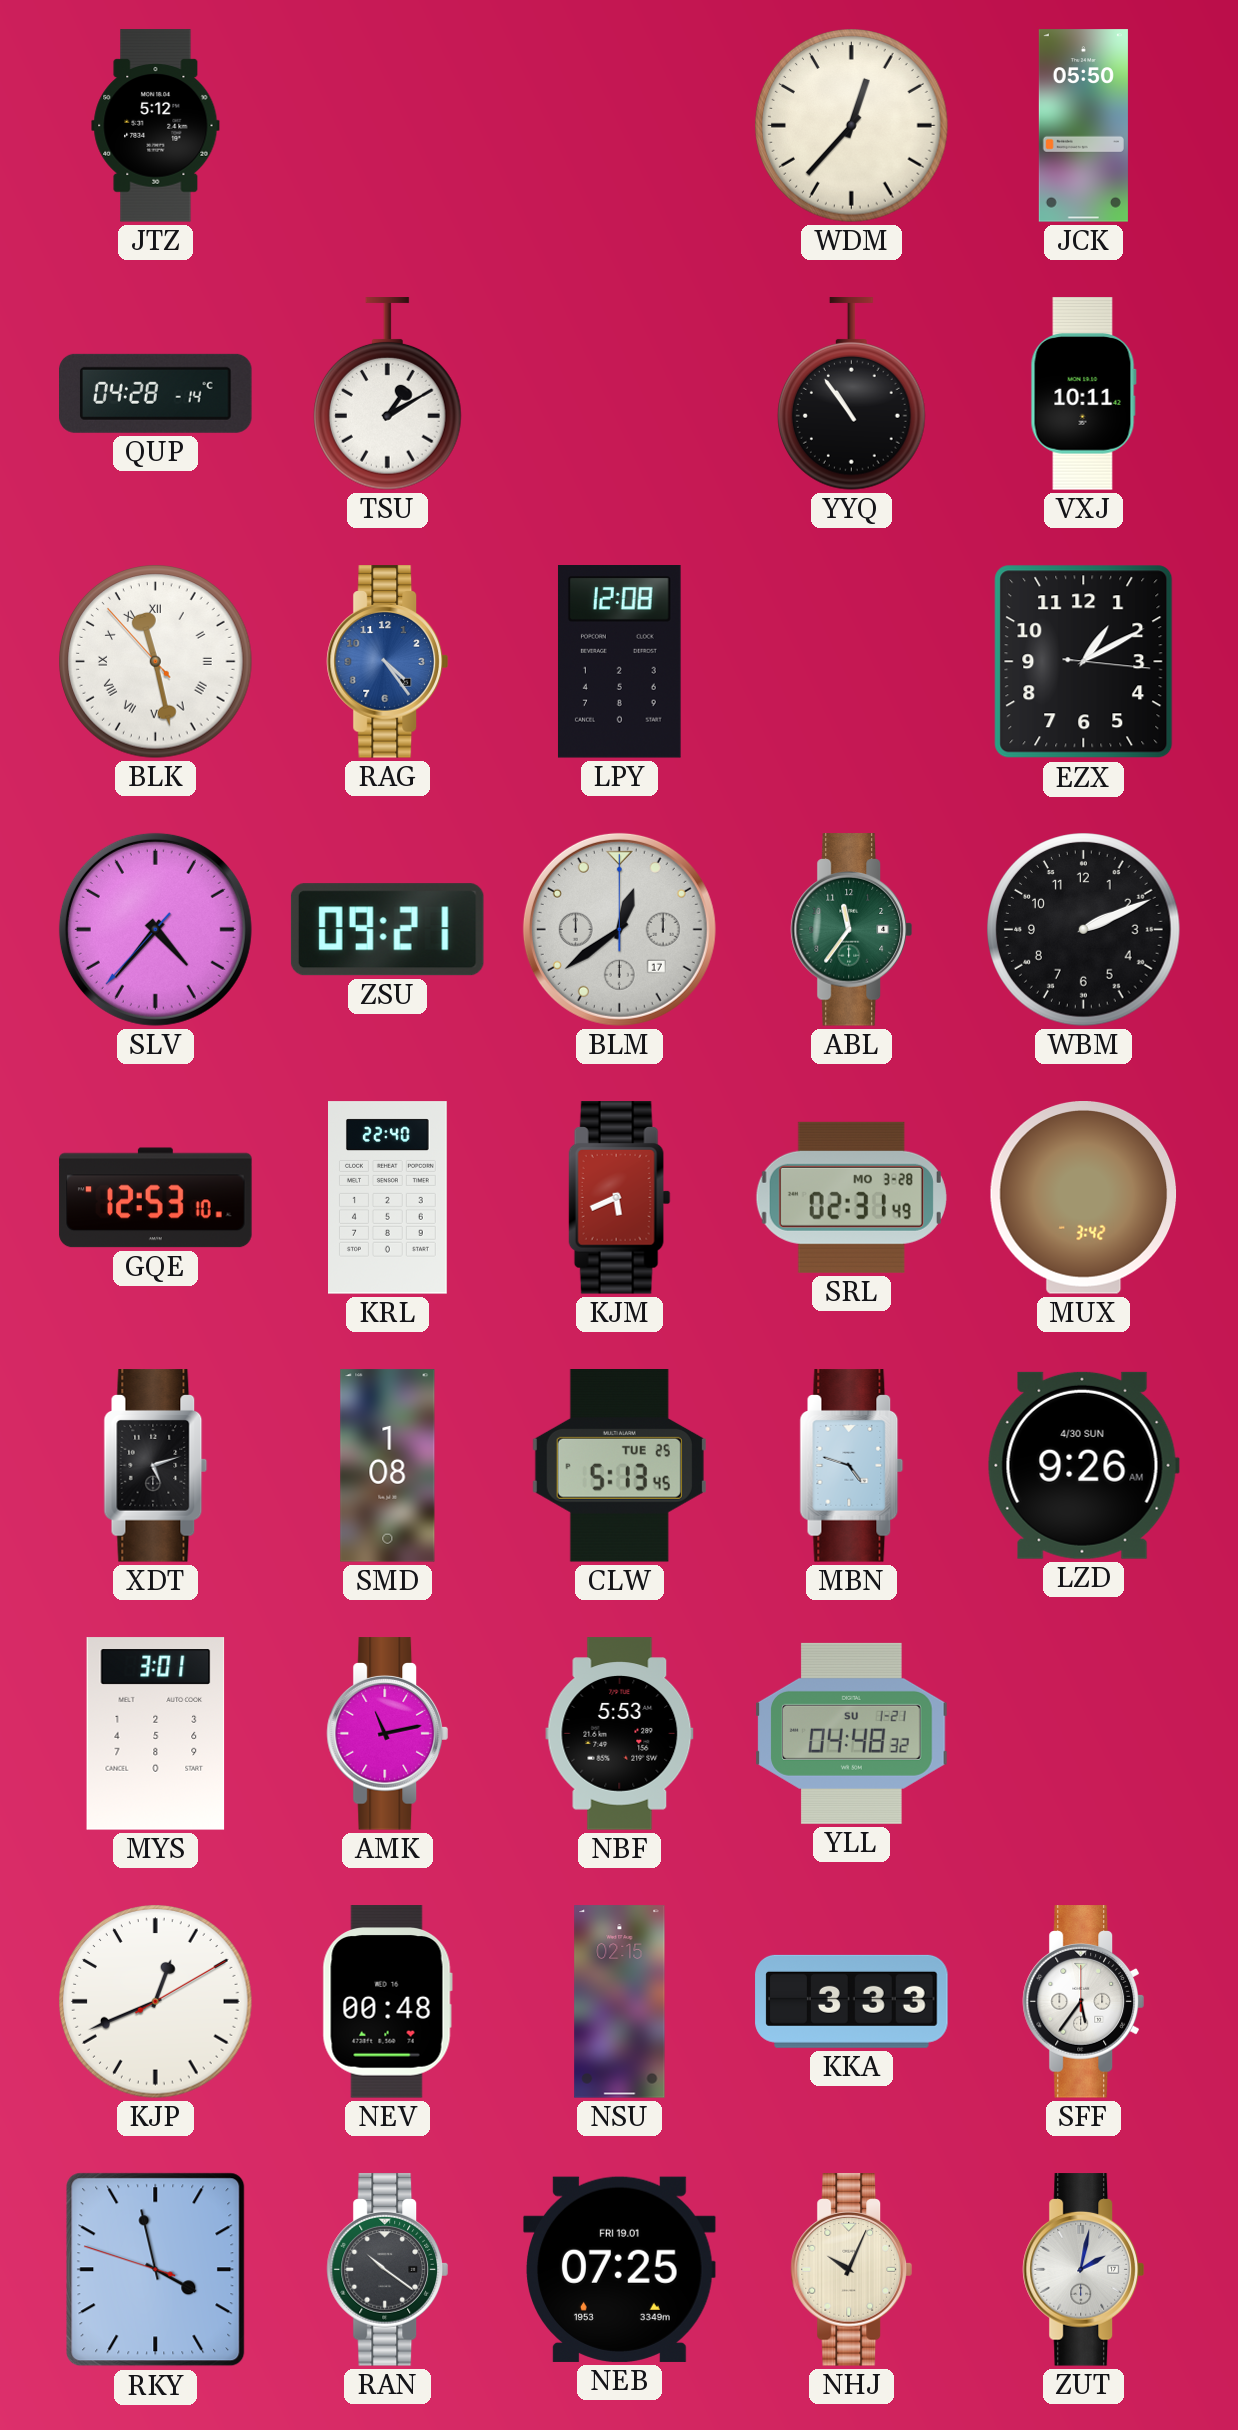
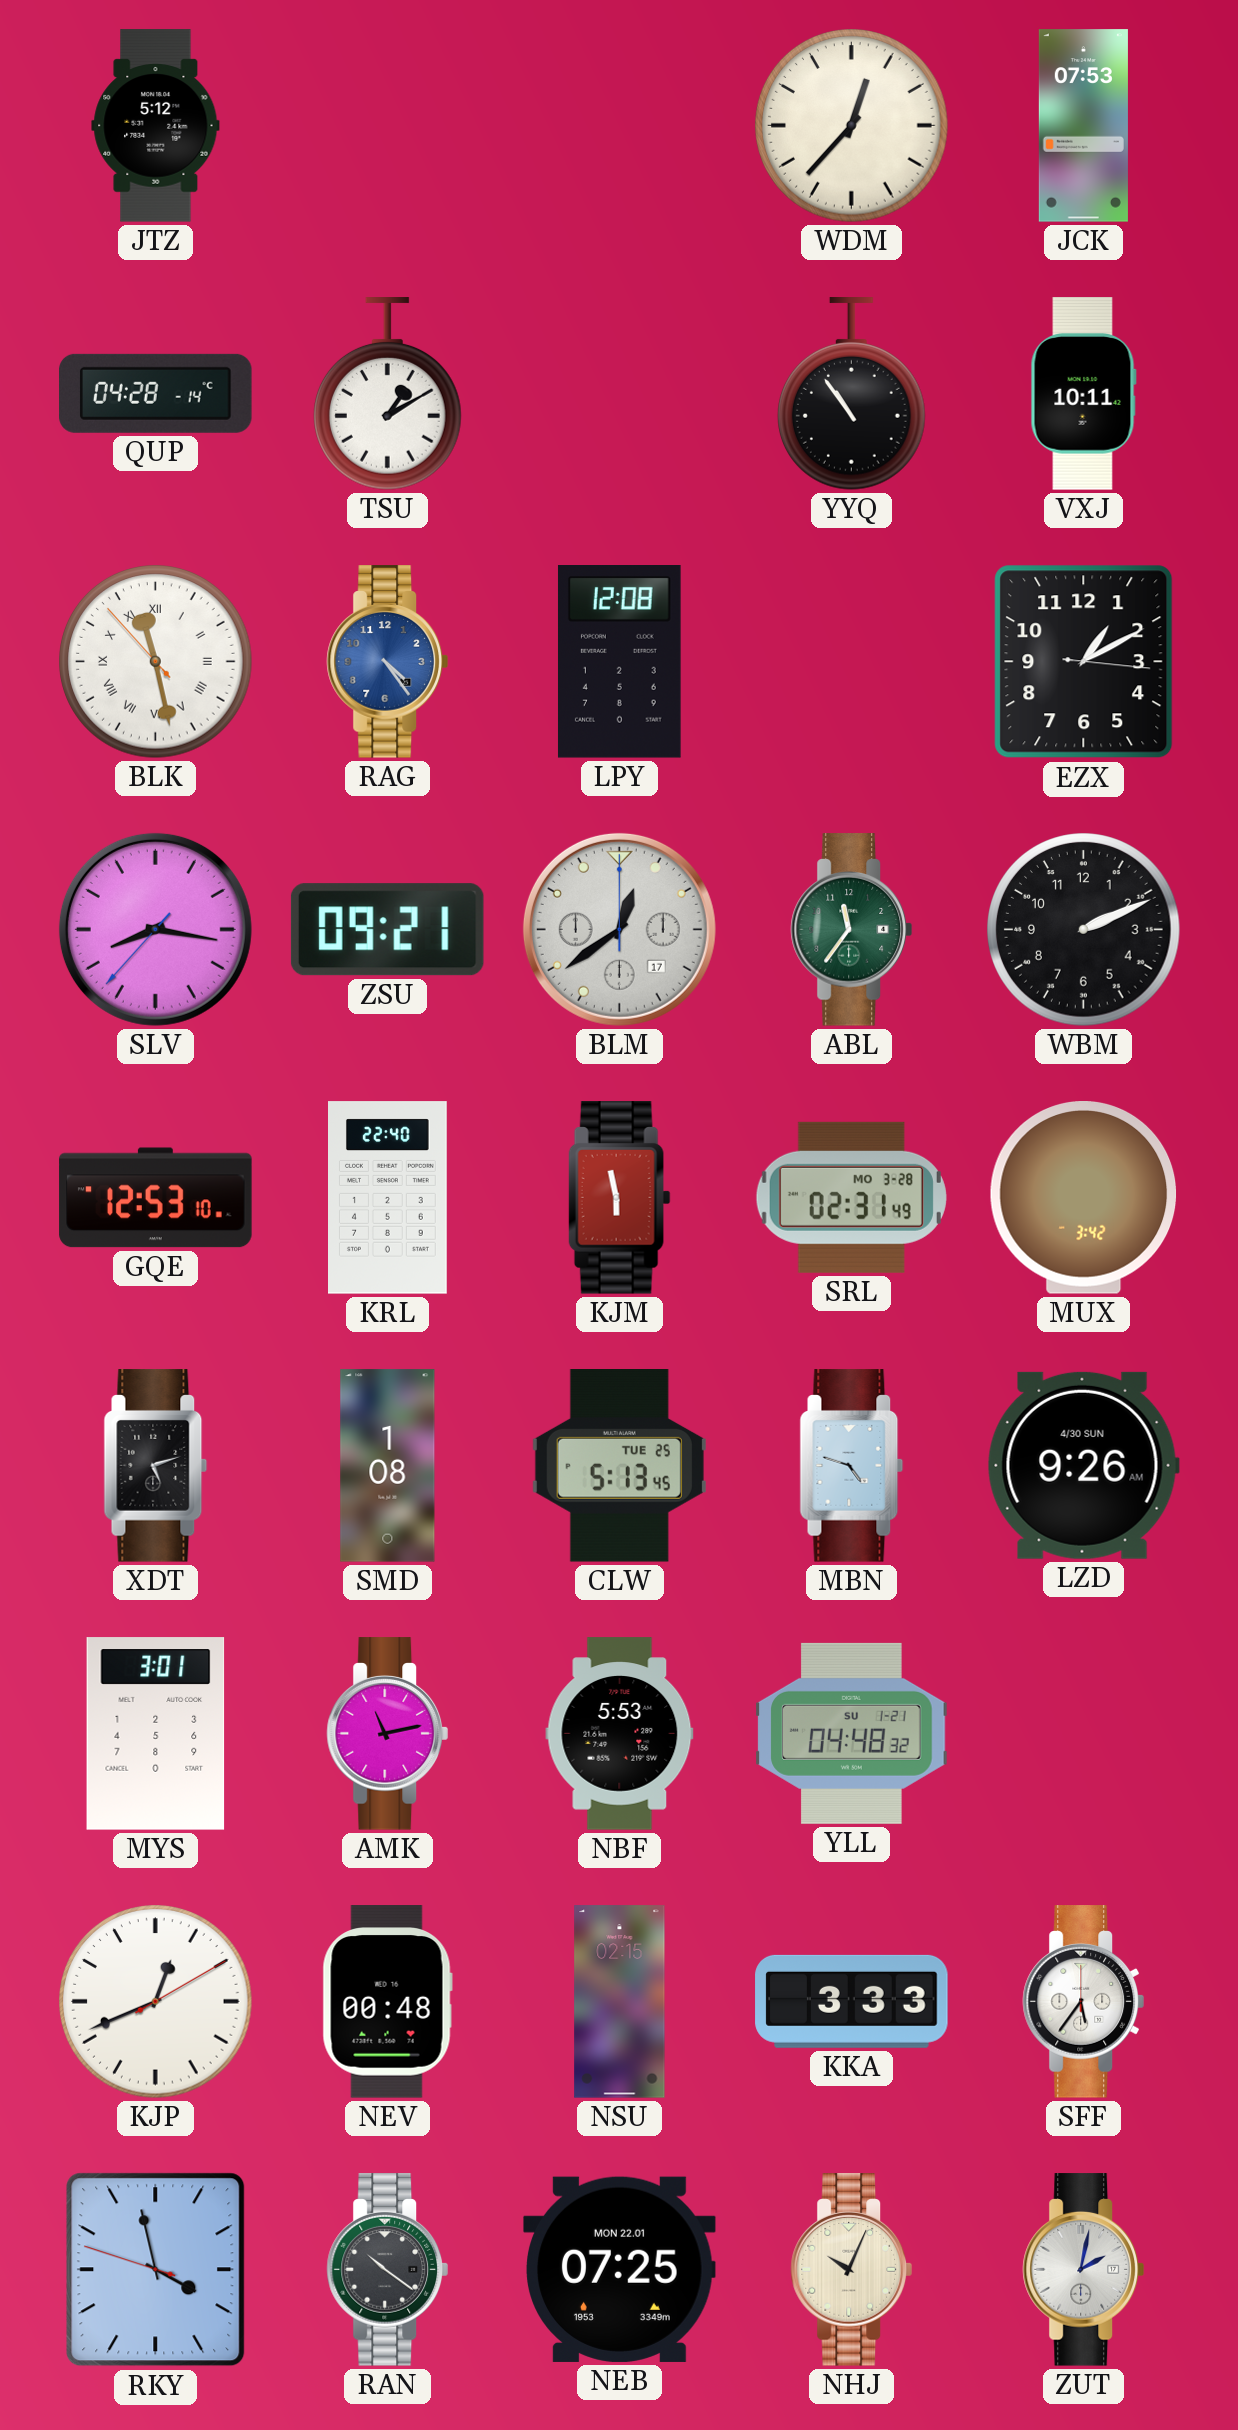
JCK: 05:50 -> 07:53 (1083, 126)
SLV: 4:36 -> 8:16 (155, 929)
KJM: 5:41 -> 5:58 (620, 1198)
NEB date: FRI 19.01 -> MON 22.01 (620, 2269)
